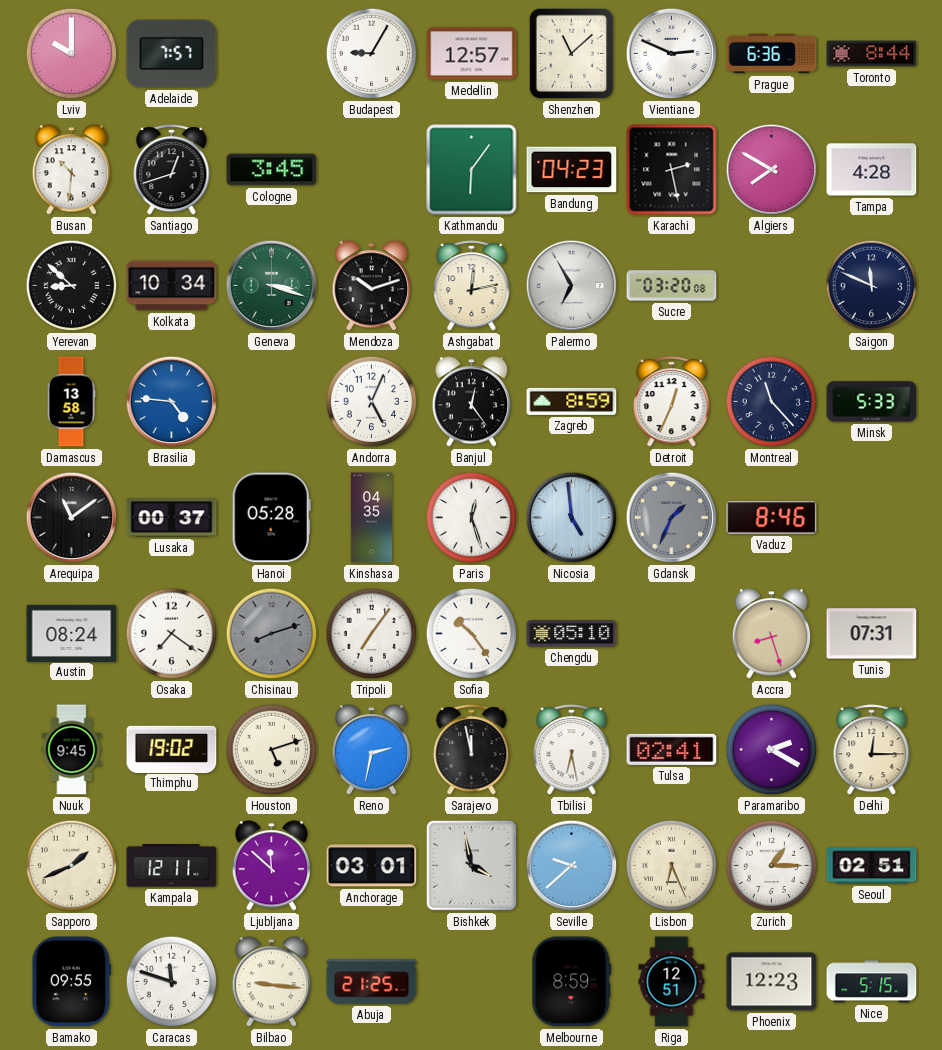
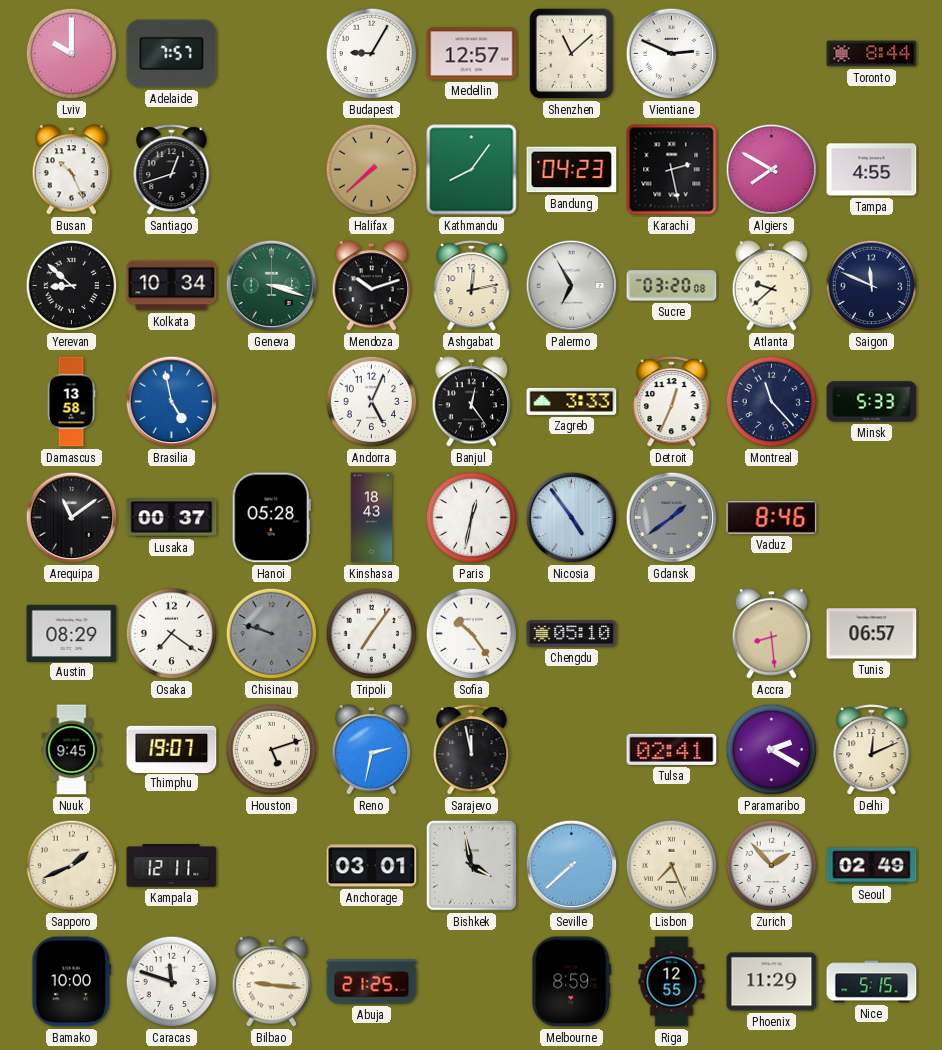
Prague: 6:36 -> none (772, 54)
Busan: 10:31 -> 10:26 (72, 170)
Cologne: 3:45 -> none (272, 170)
Halifax: none -> 7:38 (372, 170)
Kathmandu: 6:06 -> 8:06 (472, 170)
Tampa: 4:28 -> 4:55 (872, 170)
Atlanta: none -> 9:38 (772, 286)
Brasilia: 4:46 -> 4:58 (172, 402)
Zagreb: 8:59 -> 3:33 (572, 401)
Kinshasa: 04:35 -> 18:43 (372, 518)
Paris: 12:27 -> 12:32 (472, 518)
Nicosia: 4:59 -> 4:54 (572, 518)
Gdansk: 1:34 -> 1:39 (672, 518)
Austin: 08:24 -> 08:29 (72, 633)
Chisinau: 8:12 -> 9:48 (272, 634)
Accra: 8:27 -> 8:29 (772, 634)
Tunis: 07:31 -> 06:57 (872, 634)
Thimphu: 19:02 -> 19:07 (172, 749)
Tbilisi: 6:28 -> none (572, 750)
Delhi: 12:15 -> 12:11 (872, 750)
Ljubljana: 11:52 -> none (272, 866)
Seville: 9:38 -> 7:38 (572, 866)
Lisbon: 6:26 -> 7:26 (672, 866)
Zurich: 1:15 -> 1:53 (772, 866)
Seoul: 02:51 -> 02:49 (872, 866)
Bamako: 09:55 -> 10:00 (71, 982)
Riga: 12:51 -> 12:55 (672, 982)
Phoenix: 12:23 -> 11:29 (772, 982)
